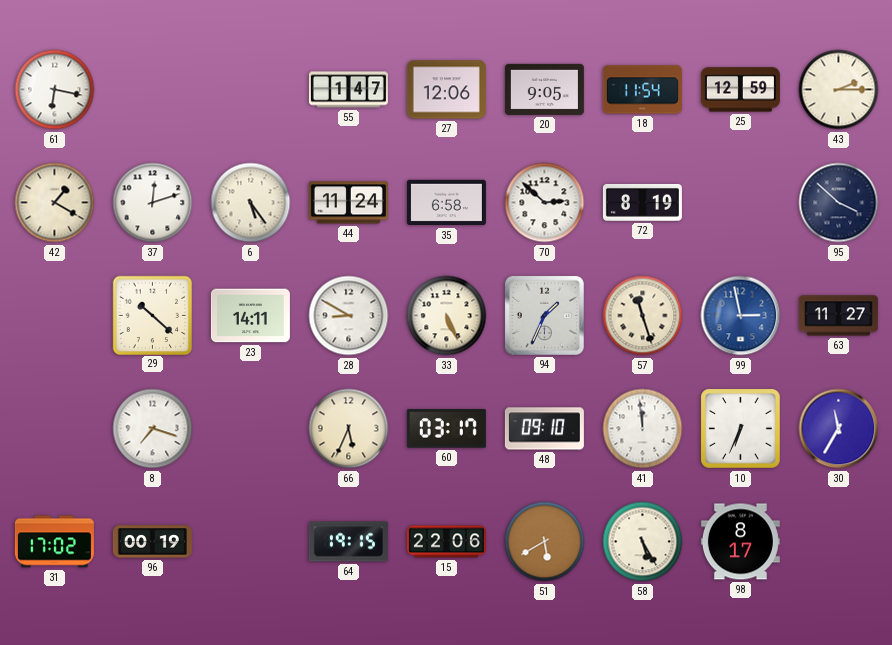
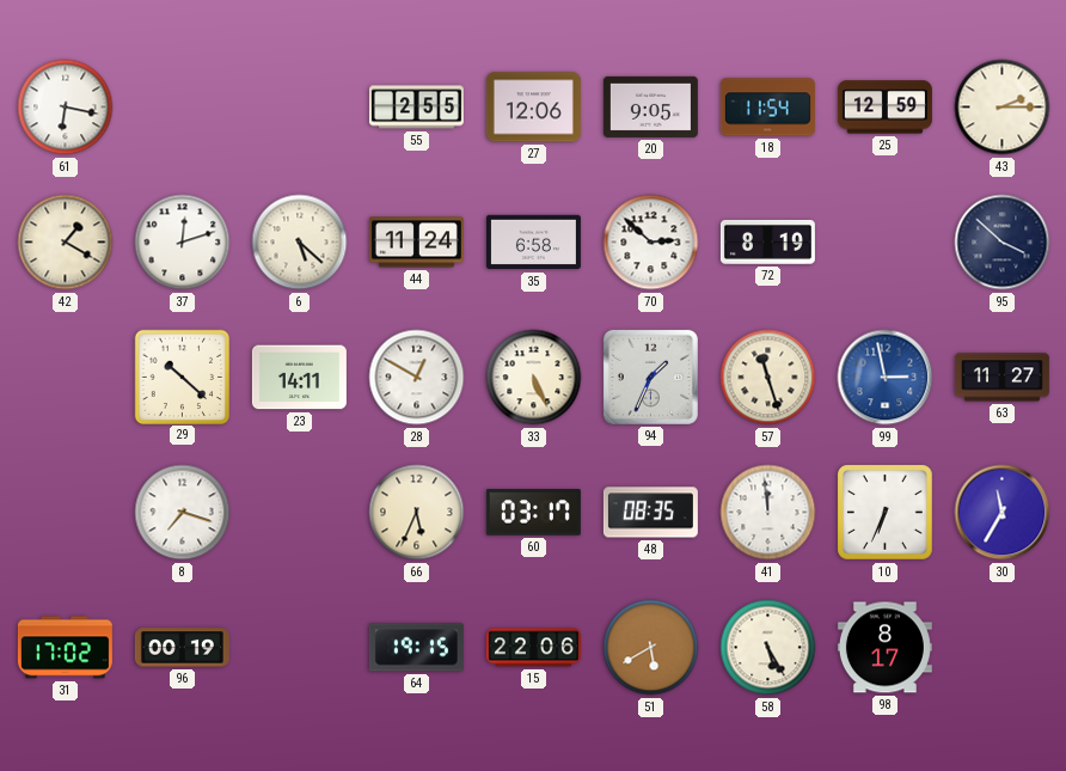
55: 1:47 -> 2:55 (416, 108)
6: 5:24 -> 5:22 (300, 243)
28: 8:50 -> 12:50 (417, 378)
48: 09:10 -> 08:35 (650, 513)
